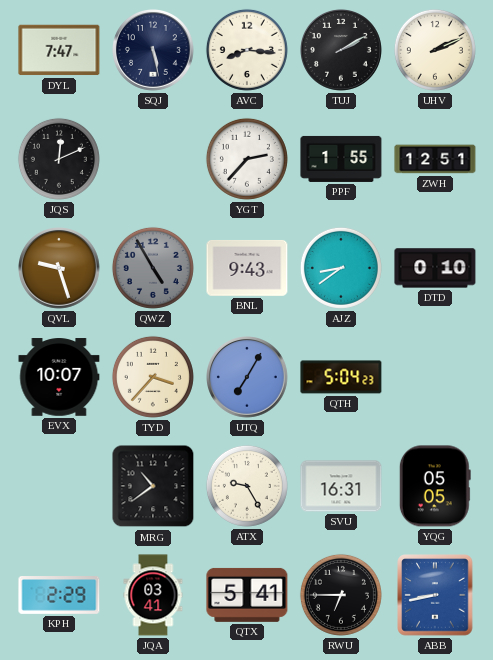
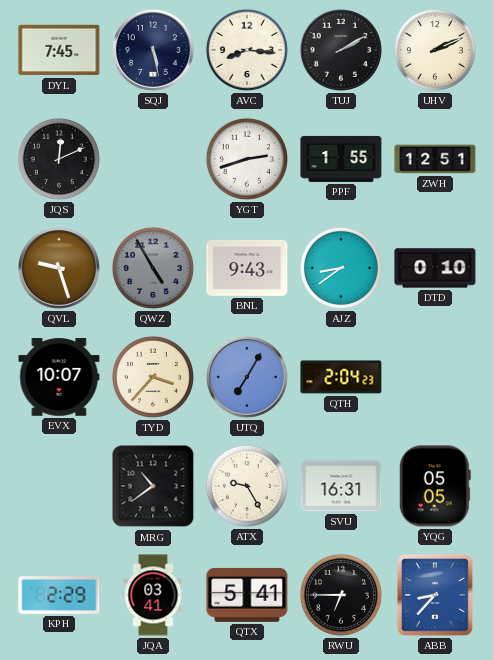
DYL: 7:47 -> 7:45 (59, 50)
YGT: 2:37 -> 2:42 (247, 159)
QTH: 5:04 -> 2:04 (341, 377)
ABB: 8:43 -> 8:37 (435, 595)
